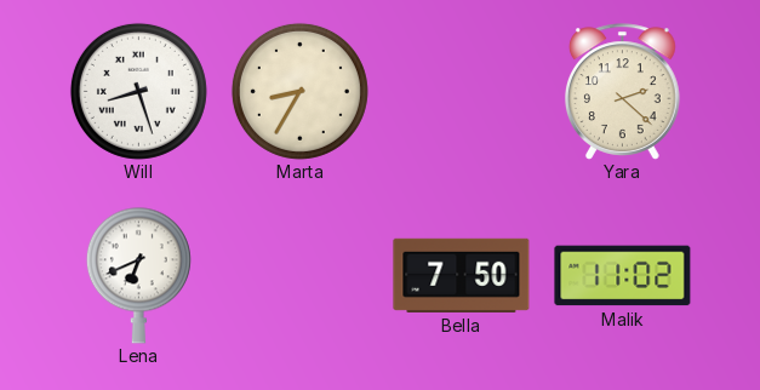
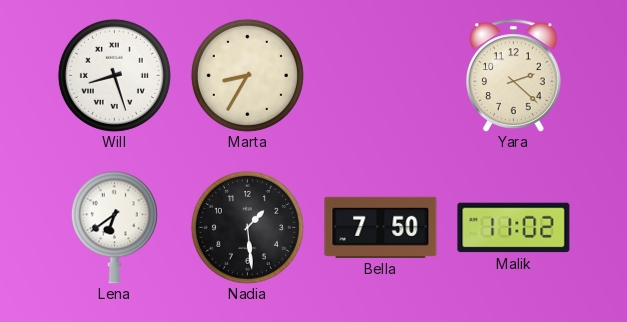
Lena: 6:41 -> 6:39 (114, 227)
Nadia: none -> 1:29 (247, 227)
